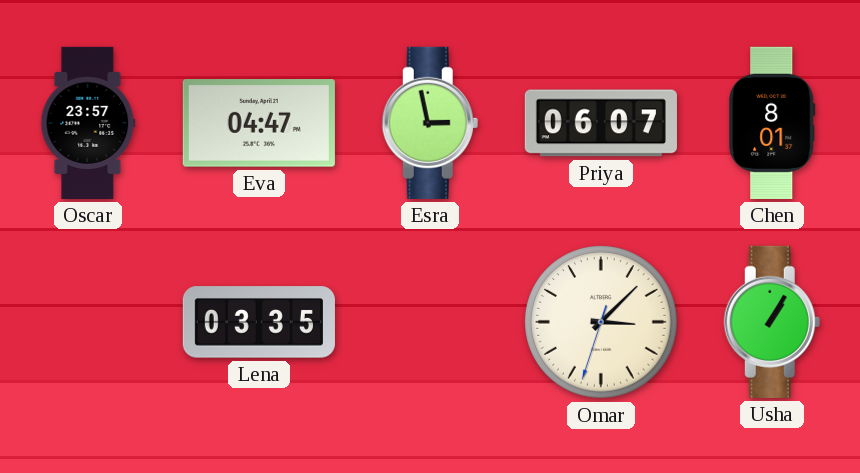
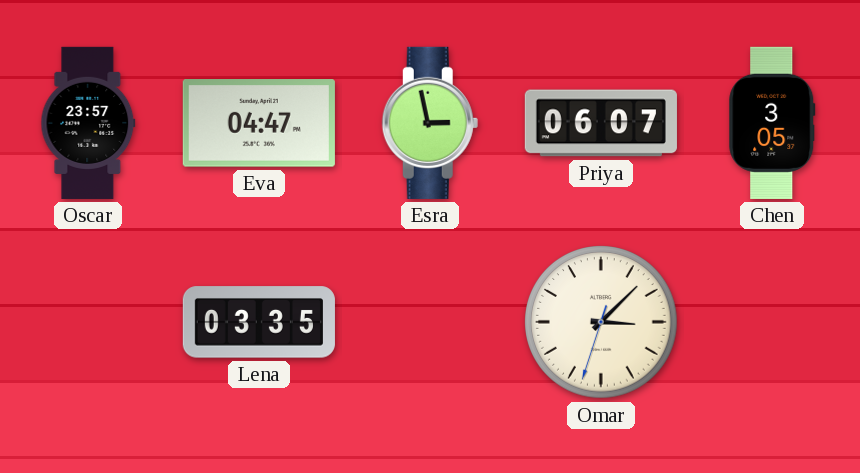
Chen: 8:01 -> 3:05 (772, 123)
Usha: 1:05 -> none (772, 322)
